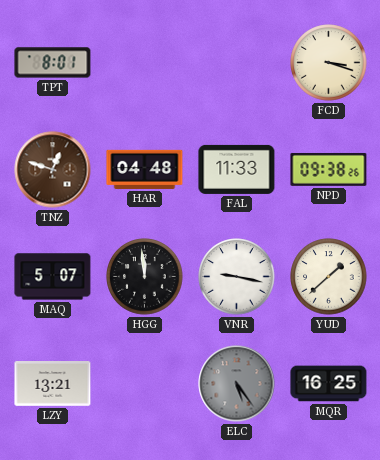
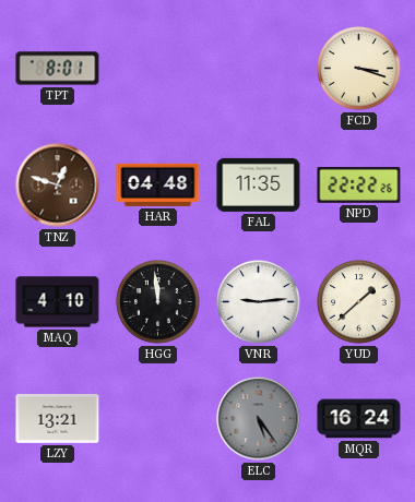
FAL: 11:33 -> 11:35 (259, 184)
NPD: 09:38 -> 22:22 (359, 184)
MAQ: 5:07 -> 4:10 (58, 302)
VNR: 9:17 -> 9:14 (259, 302)
MQR: 16:25 -> 16:24 (359, 419)
